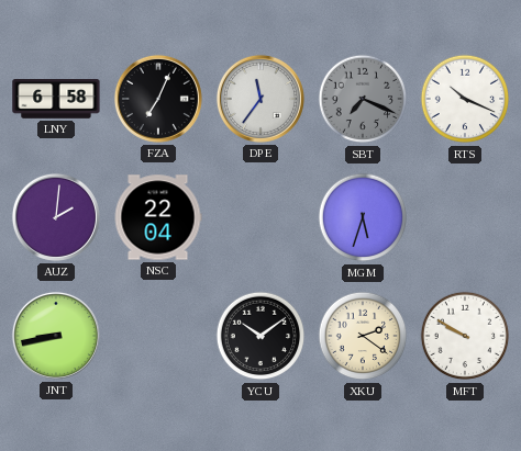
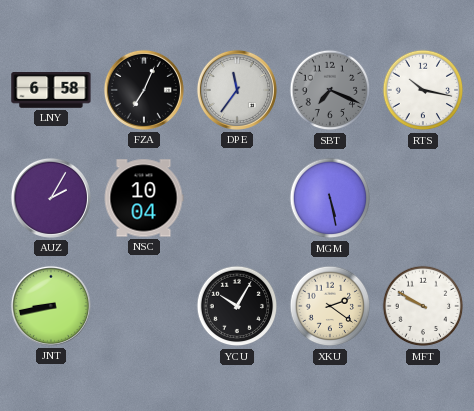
RTS: 10:19 -> 10:17 (423, 90)
AUZ: 2:01 -> 2:05 (51, 198)
NSC: 22:04 -> 10:04 (144, 198)
MGM: 5:33 -> 5:28 (330, 198)
YCU: 10:09 -> 10:05 (237, 306)
